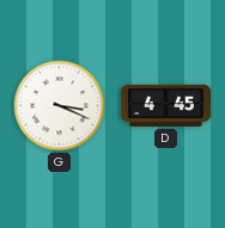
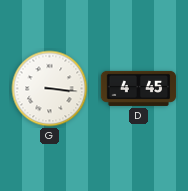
G: 3:19 -> 3:16 (50, 89)
